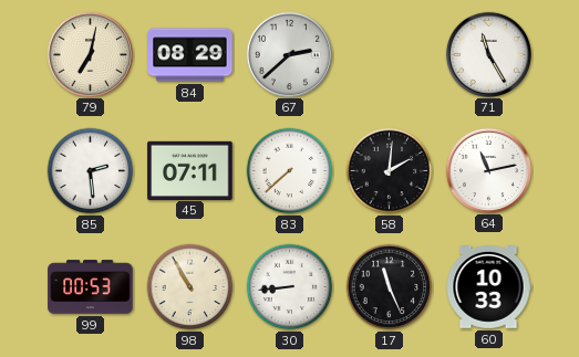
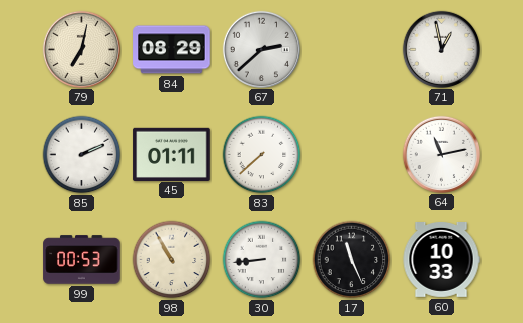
71: 11:25 -> 12:58 (441, 49)
85: 2:29 -> 2:11 (82, 155)
45: 07:11 -> 01:11 (172, 154)
58: 2:01 -> none (390, 171)
